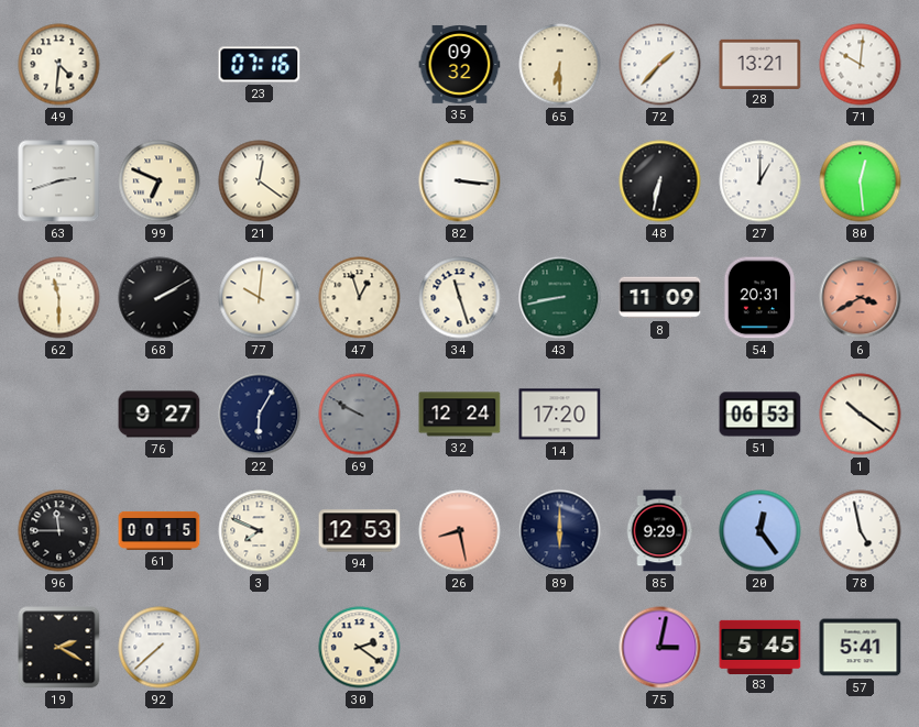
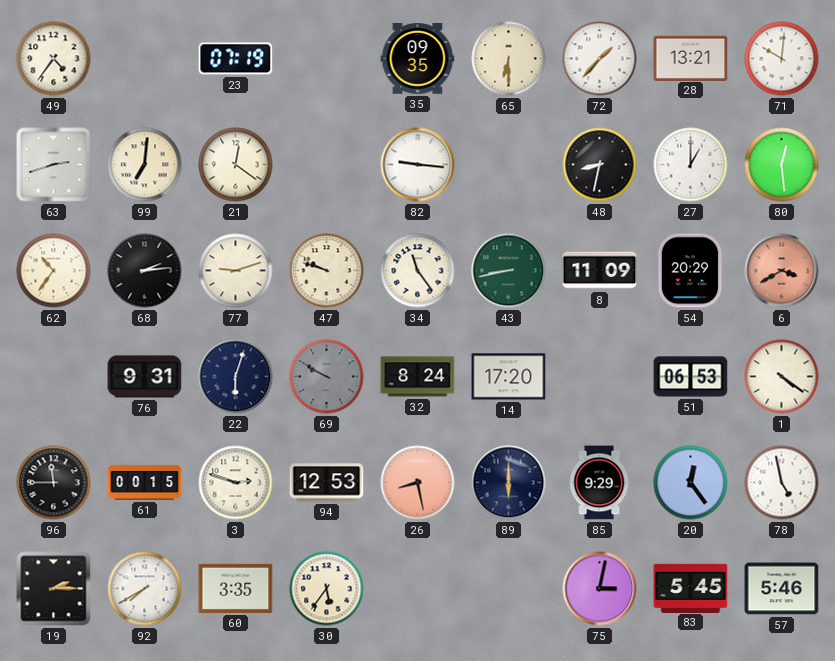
49: 4:31 -> 4:36 (54, 59)
23: 07:16 -> 07:19 (236, 59)
35: 09:32 -> 09:35 (418, 59)
99: 6:49 -> 7:01 (145, 165)
82: 3:16 -> 9:16 (418, 165)
48: 6:32 -> 8:32 (600, 165)
62: 11:30 -> 10:36 (54, 271)
68: 2:10 -> 2:14 (145, 271)
77: 10:01 -> 9:12 (236, 271)
47: 12:57 -> 9:48 (327, 271)
34: 11:27 -> 11:24 (418, 271)
54: 20:31 -> 20:29 (690, 271)
76: 9:27 -> 9:31 (145, 377)
22: 6:05 -> 6:03 (236, 377)
32: 12:24 -> 8:24 (418, 377)
1: 10:21 -> 4:21 (782, 377)
3: 7:49 -> 2:48 (236, 483)
19: 2:20 -> 2:15 (54, 589)
92: 7:38 -> 7:40 (145, 589)
60: none -> 3:35 (236, 588)
30: 2:21 -> 5:36 (327, 589)
57: 5:41 -> 5:46 (782, 589)
